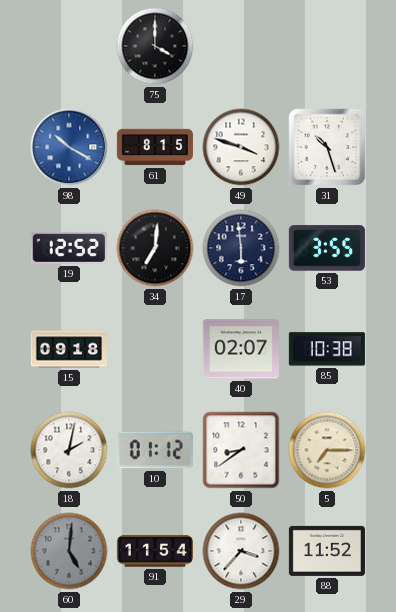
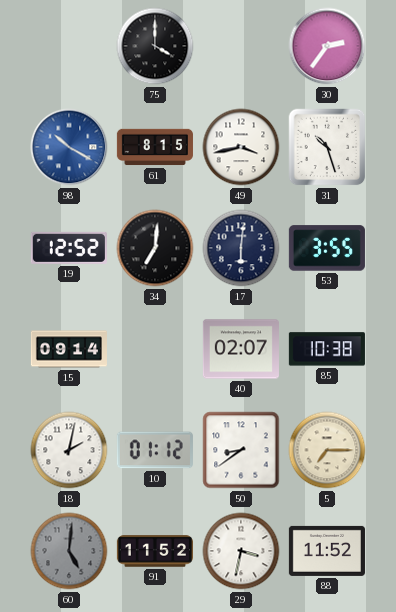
30: none -> 2:36 (327, 46)
49: 3:48 -> 3:43 (241, 147)
17: 5:59 -> 6:01 (241, 248)
15: 09:18 -> 09:14 (69, 349)
91: 11:54 -> 11:52 (155, 551)
29: 3:37 -> 3:32 (241, 551)
